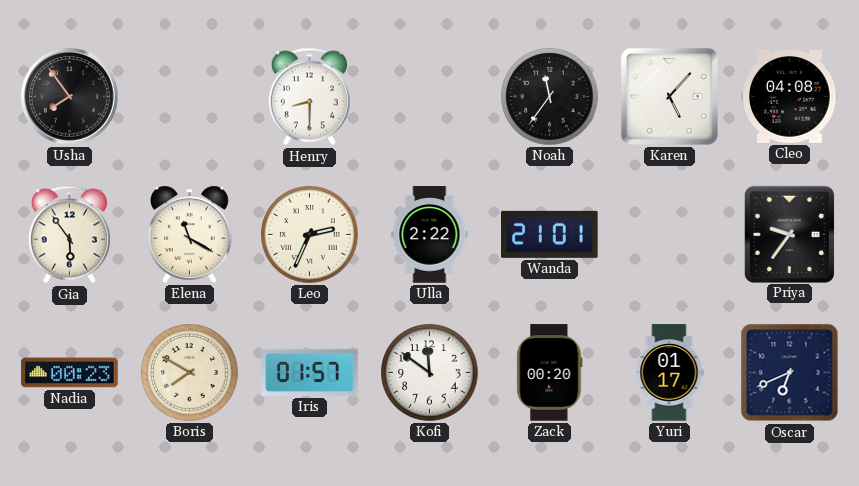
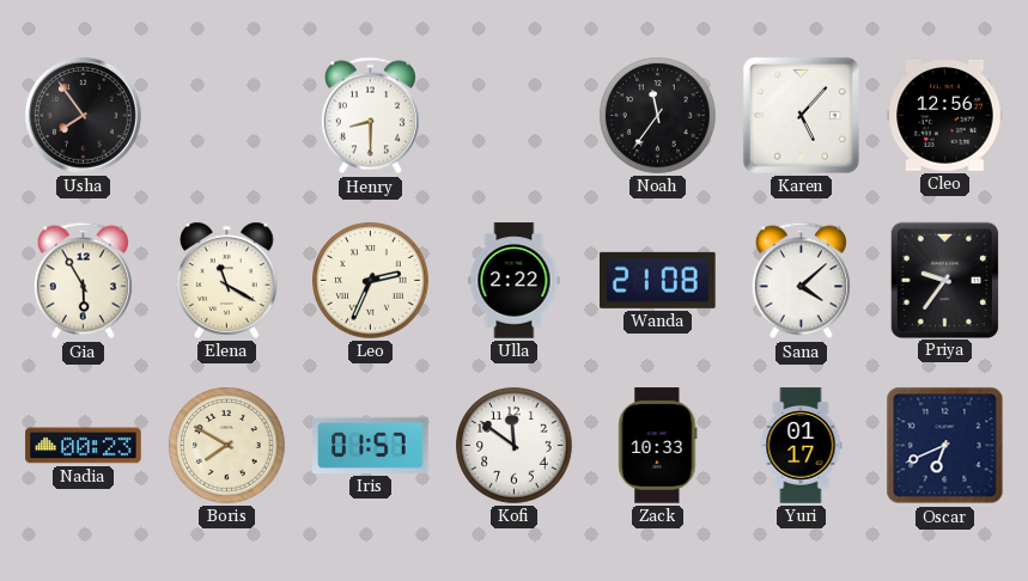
Cleo: 04:08 -> 12:56 (945, 116)
Gia: 5:54 -> 5:55 (83, 281)
Wanda: 21:01 -> 21:08 (658, 280)
Sana: none -> 4:08 (801, 281)
Zack: 00:20 -> 10:33 (658, 446)
